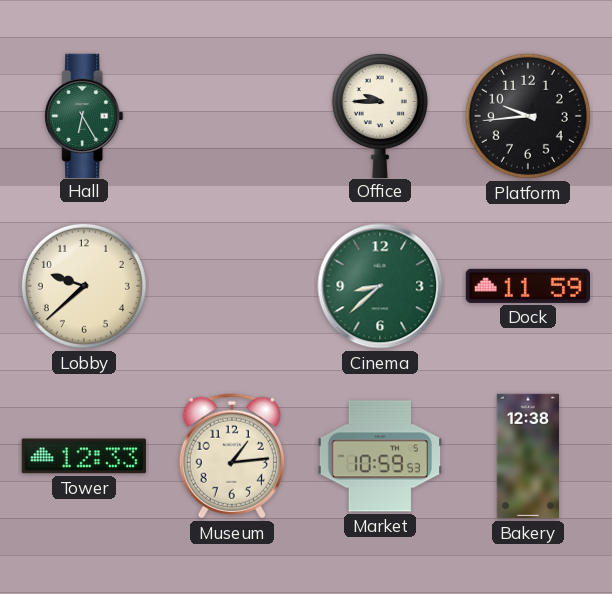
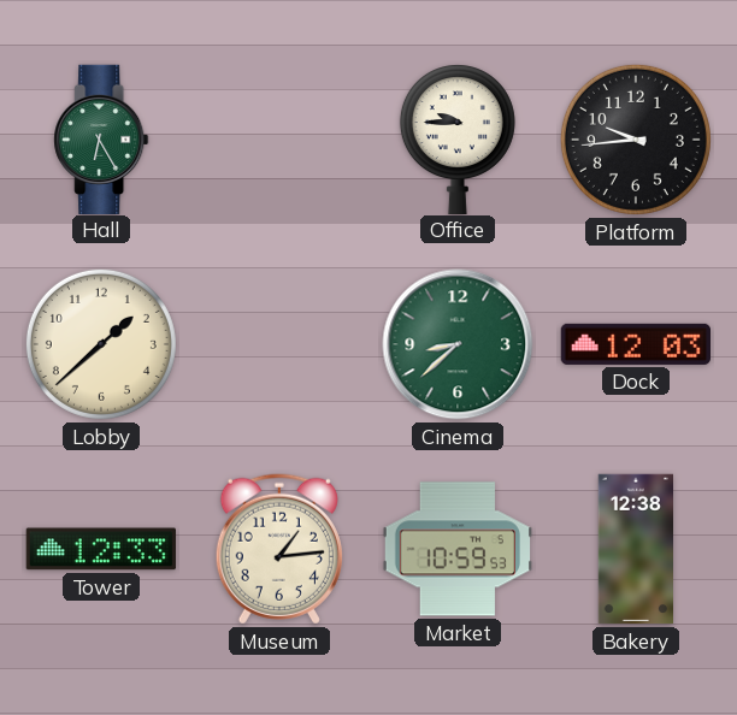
Lobby: 9:38 -> 1:38 (101, 344)
Dock: 11:59 -> 12:03 (635, 344)
